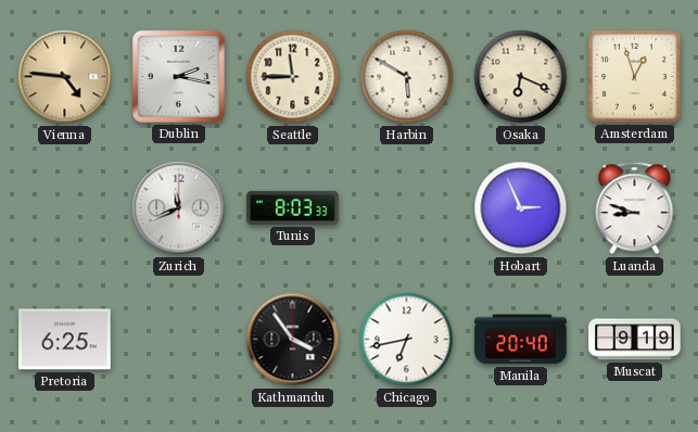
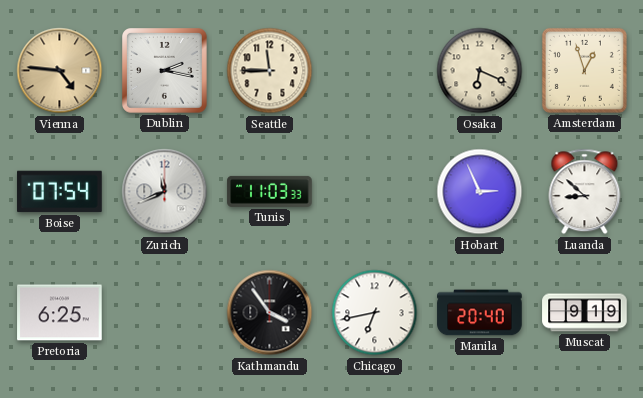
Harbin: 5:50 -> none (407, 77)
Boise: none -> 07:54 (60, 192)
Tunis: 8:03 -> 11:03 (270, 191)
Luanda: 8:48 -> 8:52 (585, 192)
